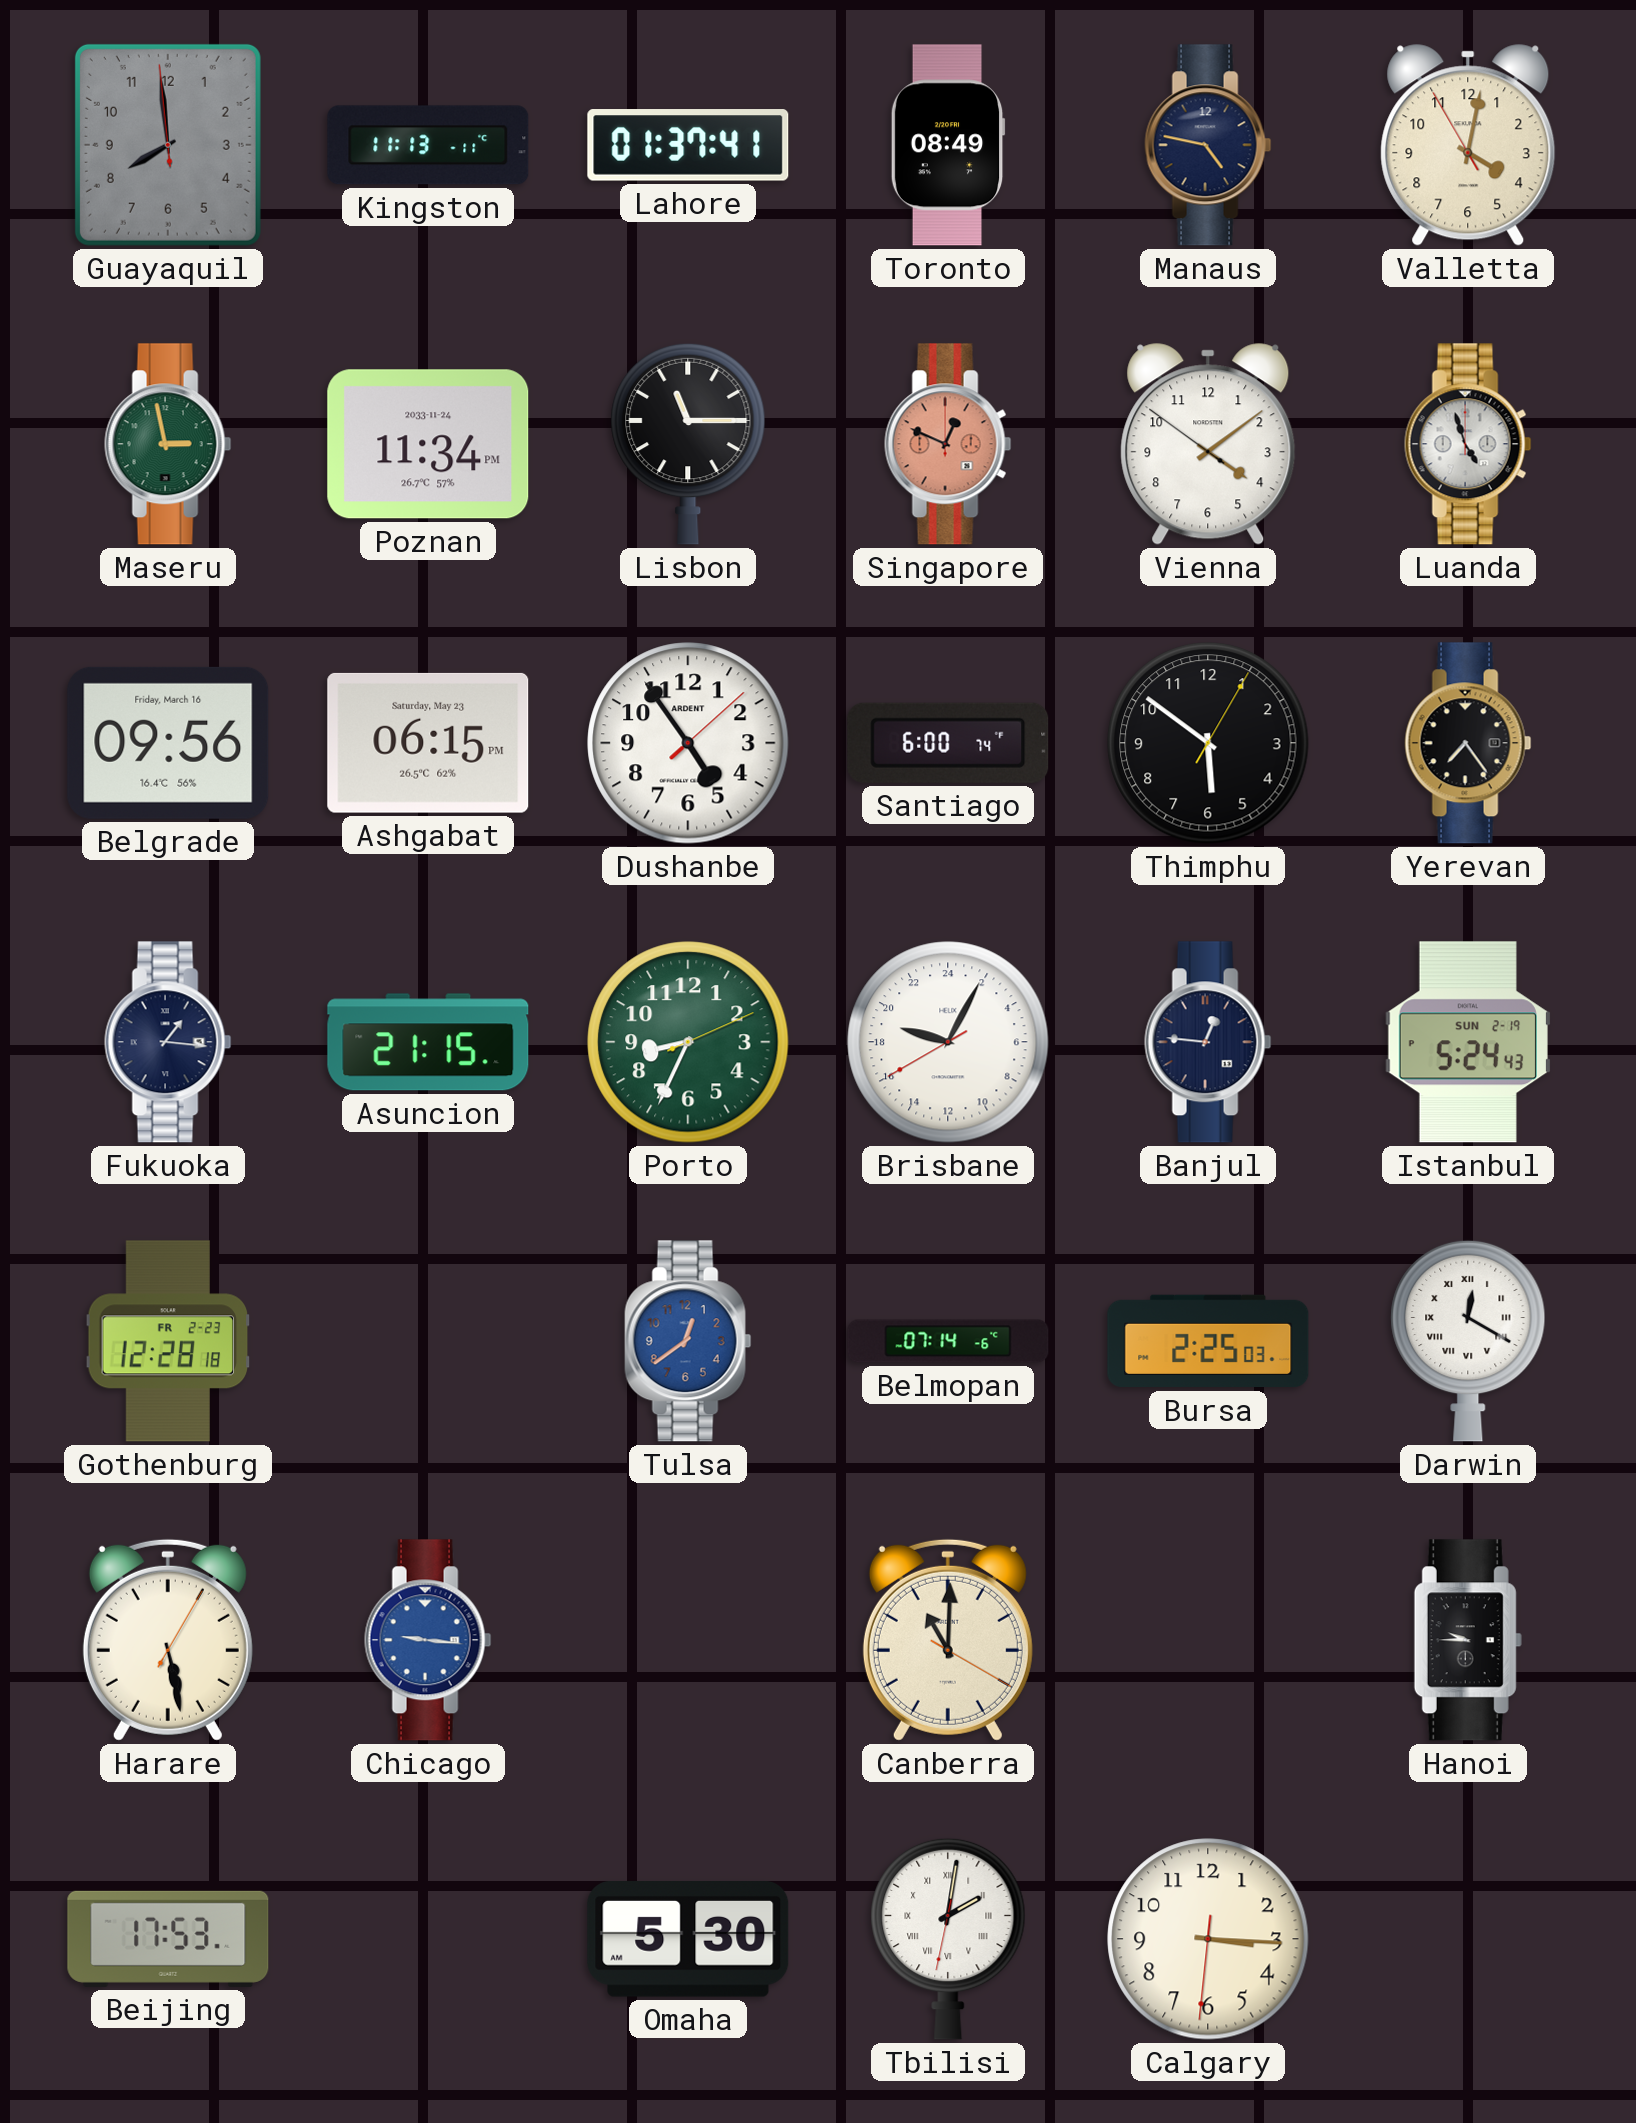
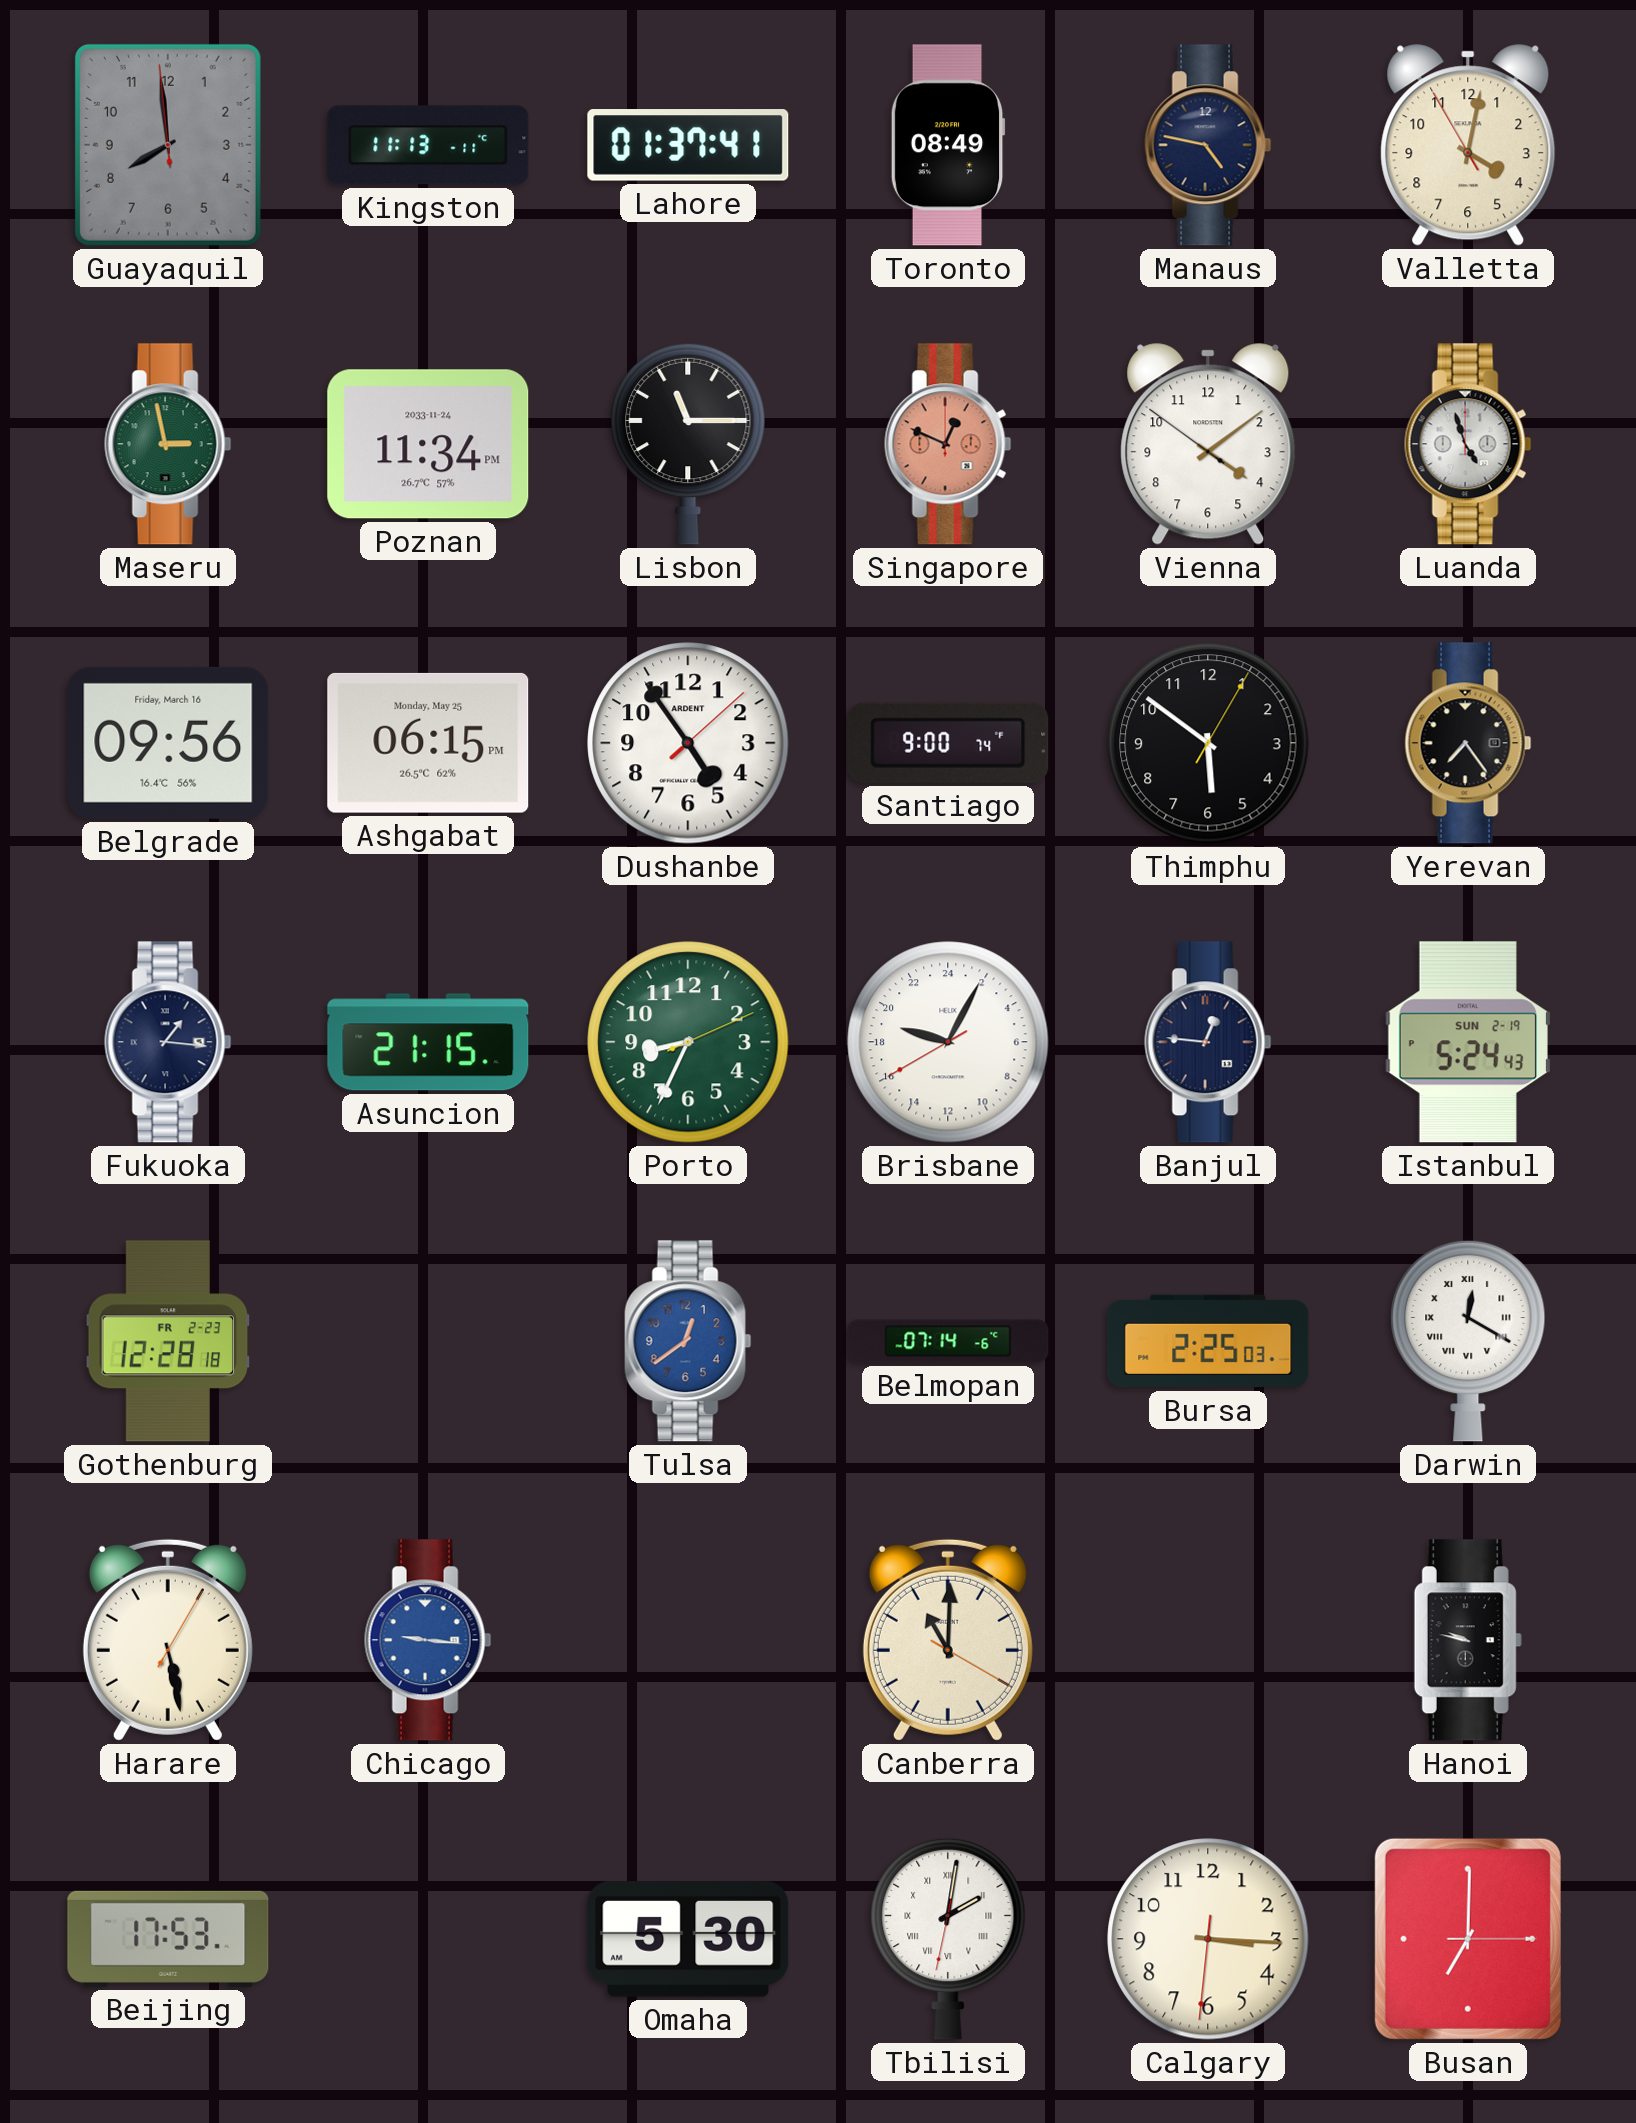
Ashgabat date: Saturday, May 23 -> Monday, May 25 (428, 743)
Santiago: 6:00 -> 9:00 (948, 743)
Hanoi: 9:45 -> 9:47 (1468, 1640)
Busan: none -> 7:00 (1468, 1939)
